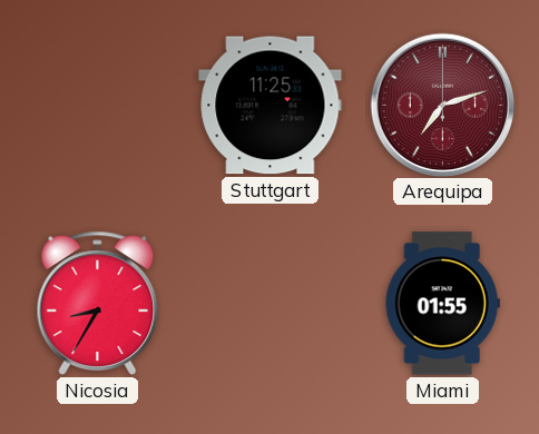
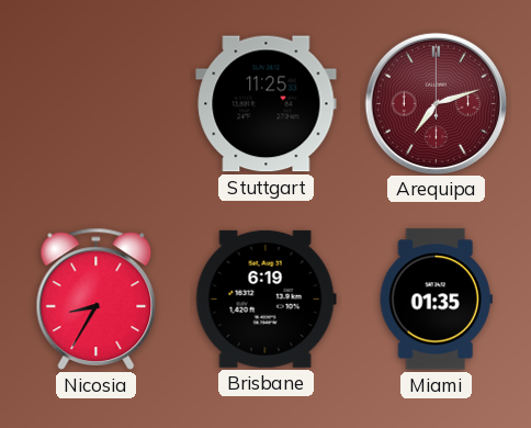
Brisbane: none -> 6:19 (265, 299)
Miami: 01:55 -> 01:35 (436, 300)
